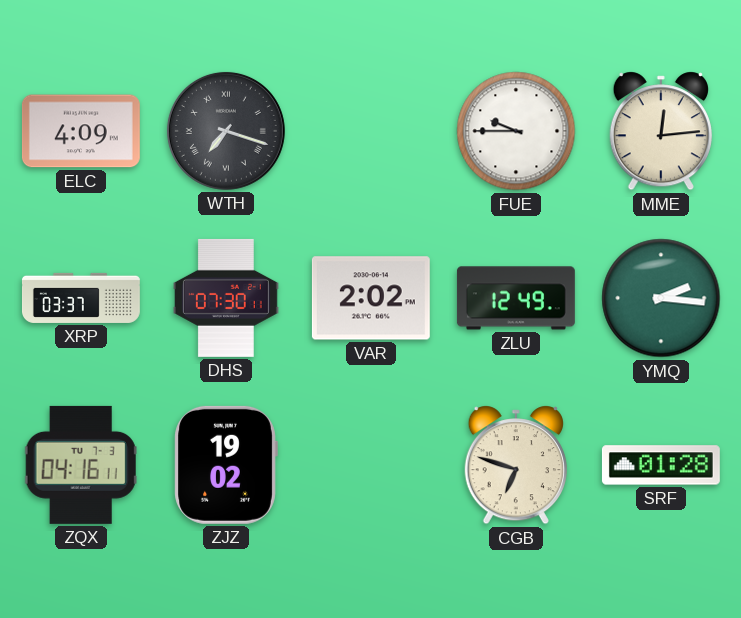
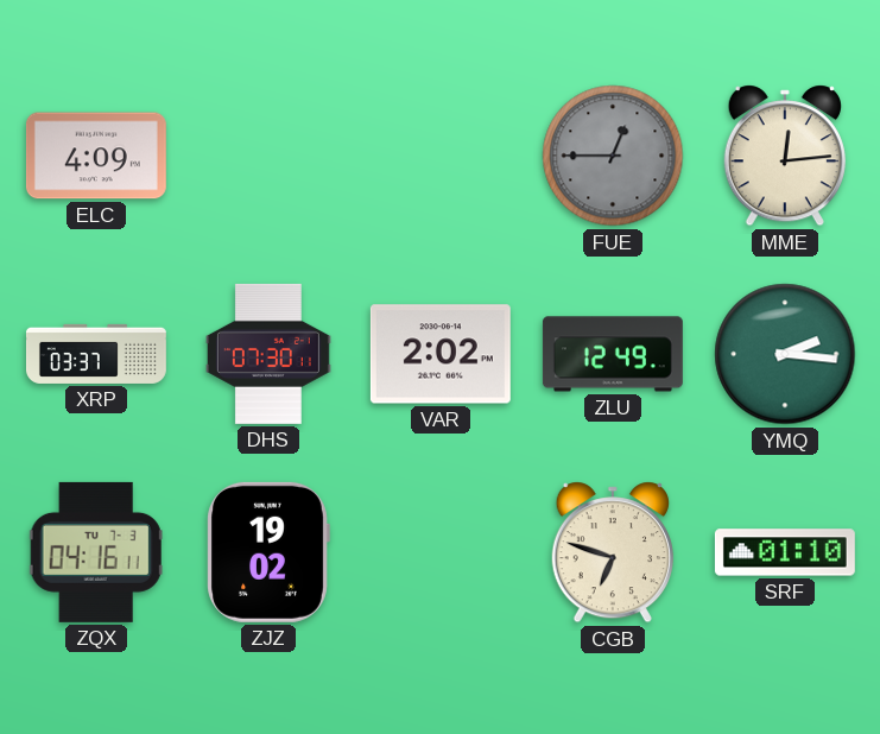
WTH: 7:18 -> none (226, 131)
FUE: 9:45 -> 12:45 (613, 156)
FUE dial: white -> grey (613, 156)
SRF: 01:28 -> 01:10 (785, 552)
